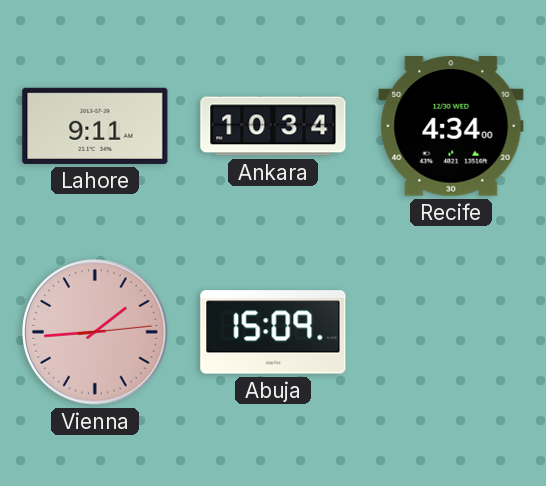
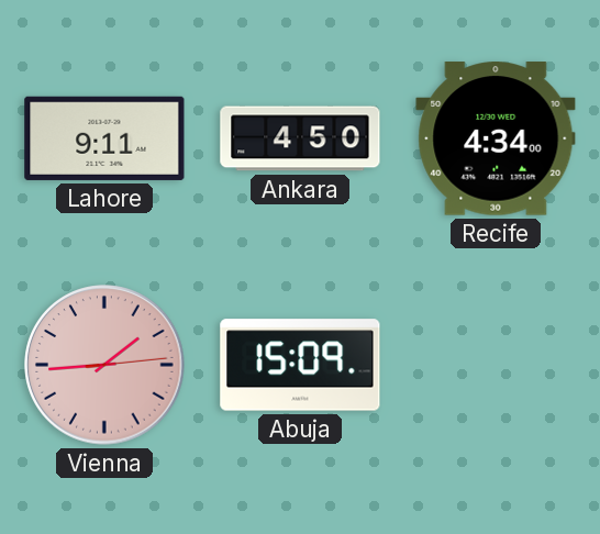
Ankara: 10:34 -> 4:50 (300, 138)
